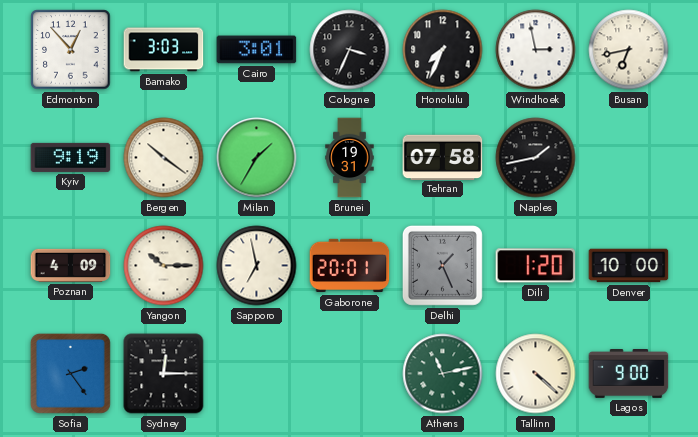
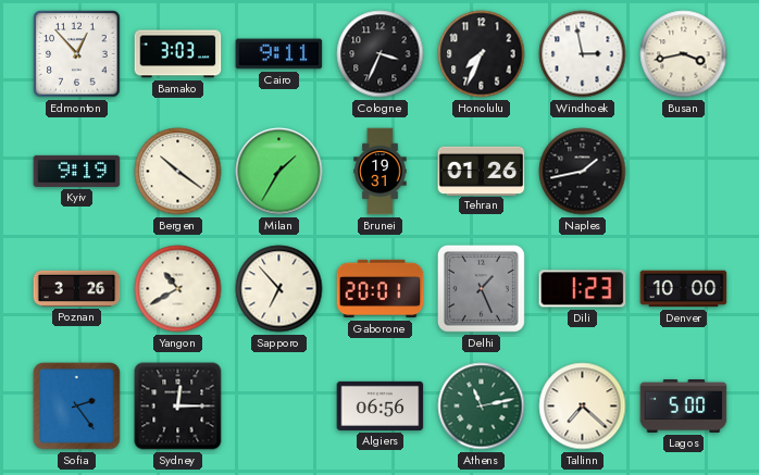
Cairo: 3:01 -> 9:11 (279, 54)
Busan: 6:43 -> 3:43 (684, 54)
Tehran: 07:58 -> 01:26 (482, 171)
Poznan: 4:09 -> 3:26 (77, 288)
Yangon: 10:15 -> 10:40 (178, 289)
Sapporo: 6:58 -> 6:53 (279, 289)
Dili: 1:20 -> 1:23 (583, 289)
Algiers: none -> 06:56 (381, 405)
Tallinn: 4:22 -> 7:22 (583, 407)
Lagos: 9:00 -> 5:00 (684, 407)
